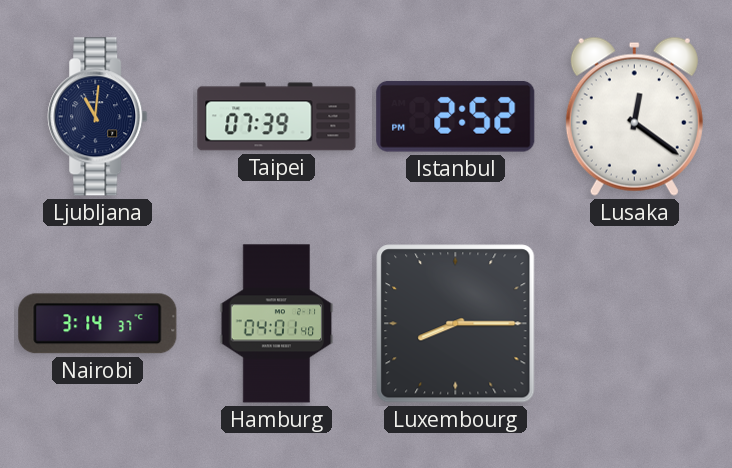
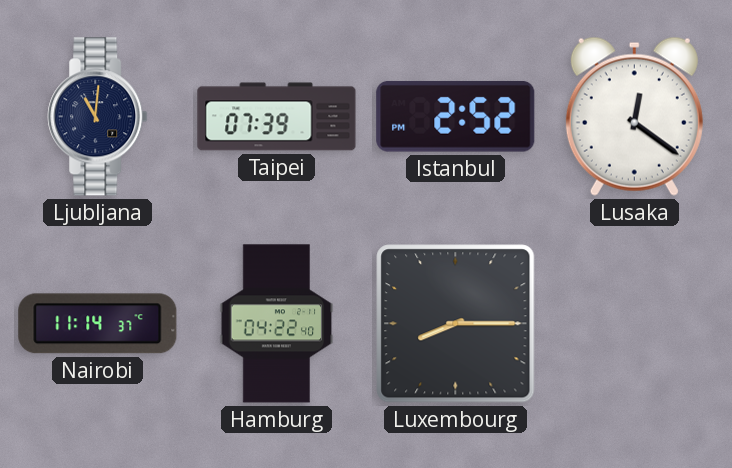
Nairobi: 3:14 -> 11:14 (98, 324)
Hamburg: 04:01 -> 04:22 (277, 324)
